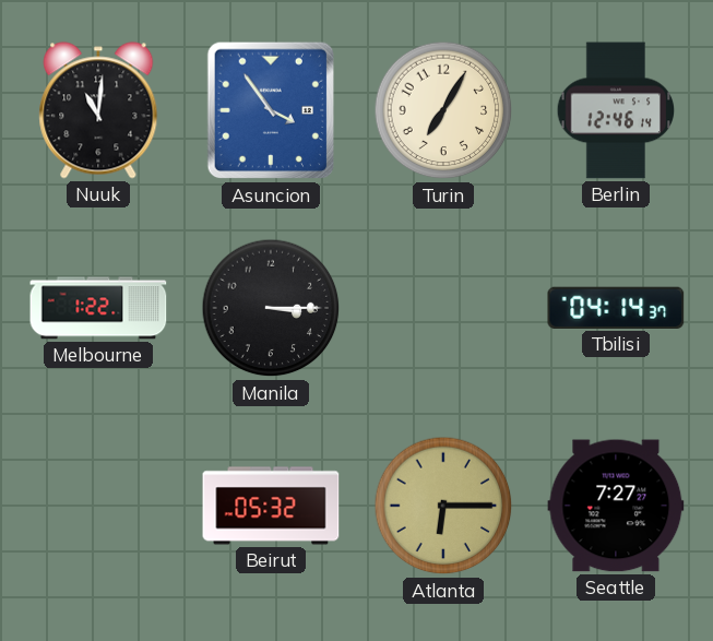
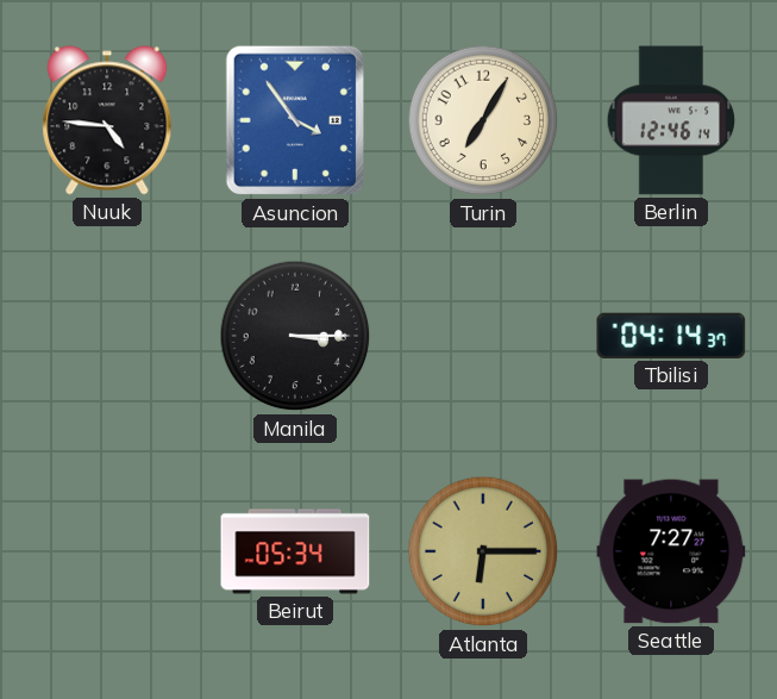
Nuuk: 11:01 -> 4:46 (107, 120)
Melbourne: 1:22 -> none (98, 308)
Beirut: 05:32 -> 05:34 (295, 551)
